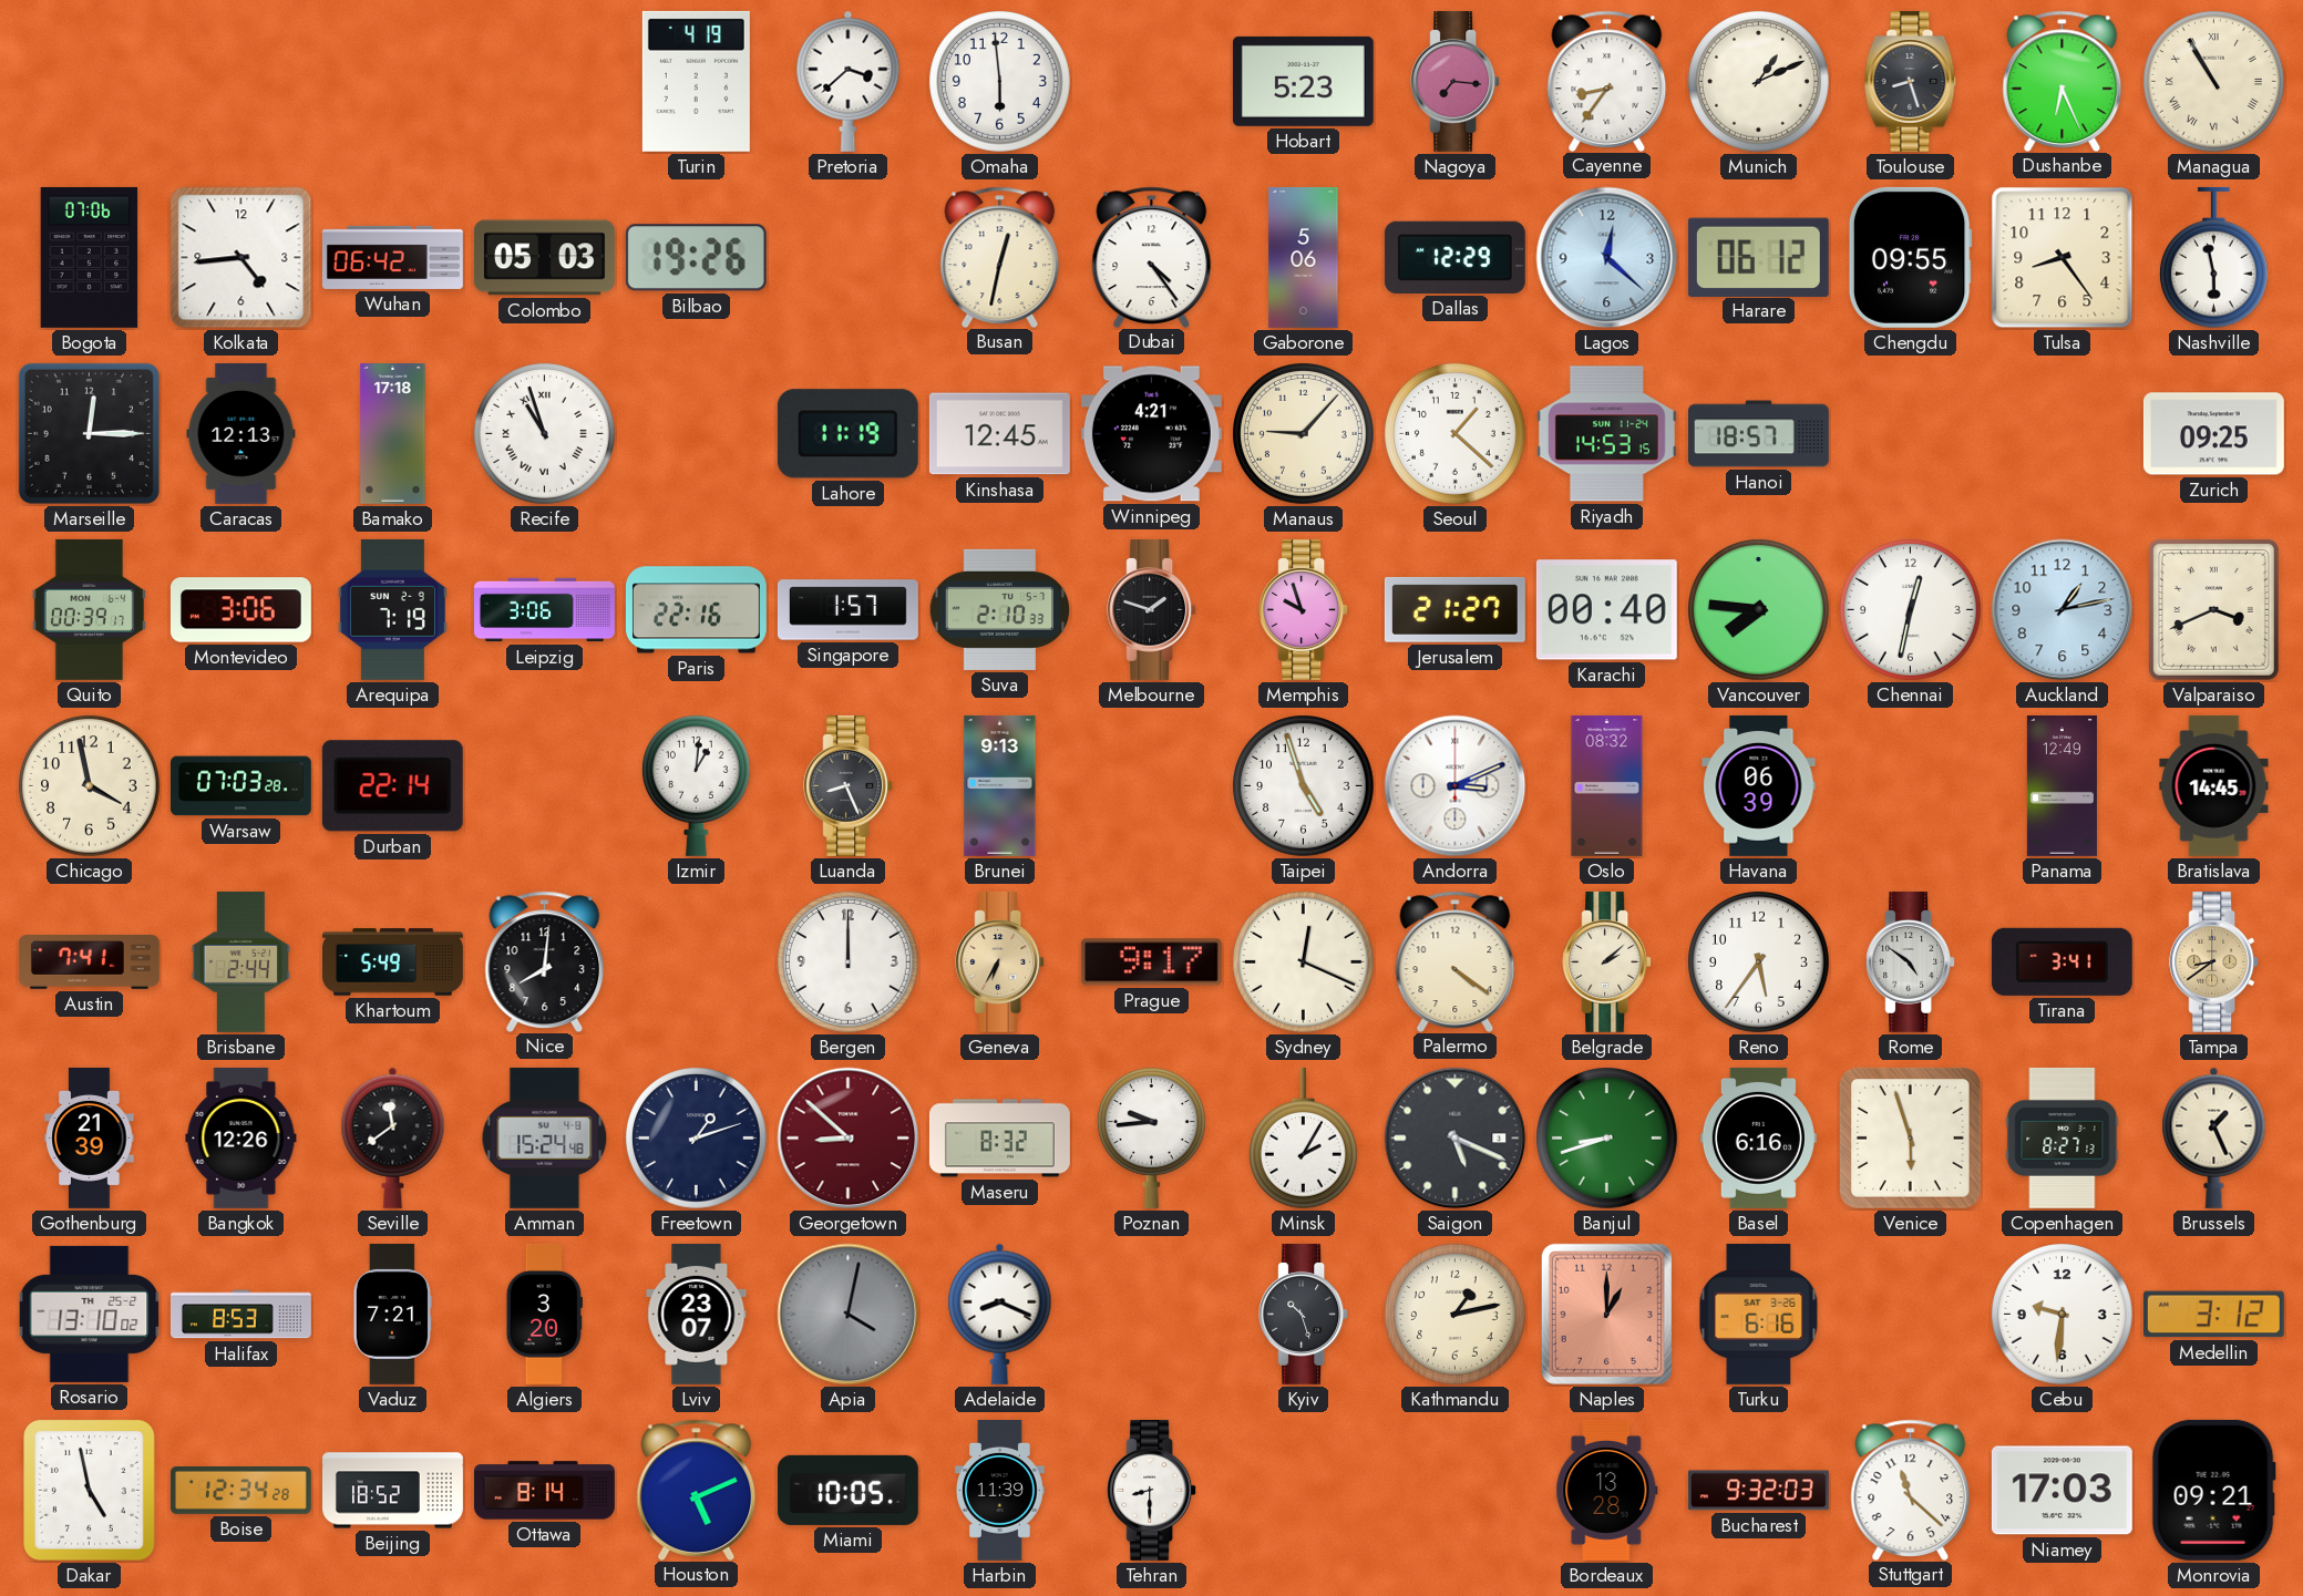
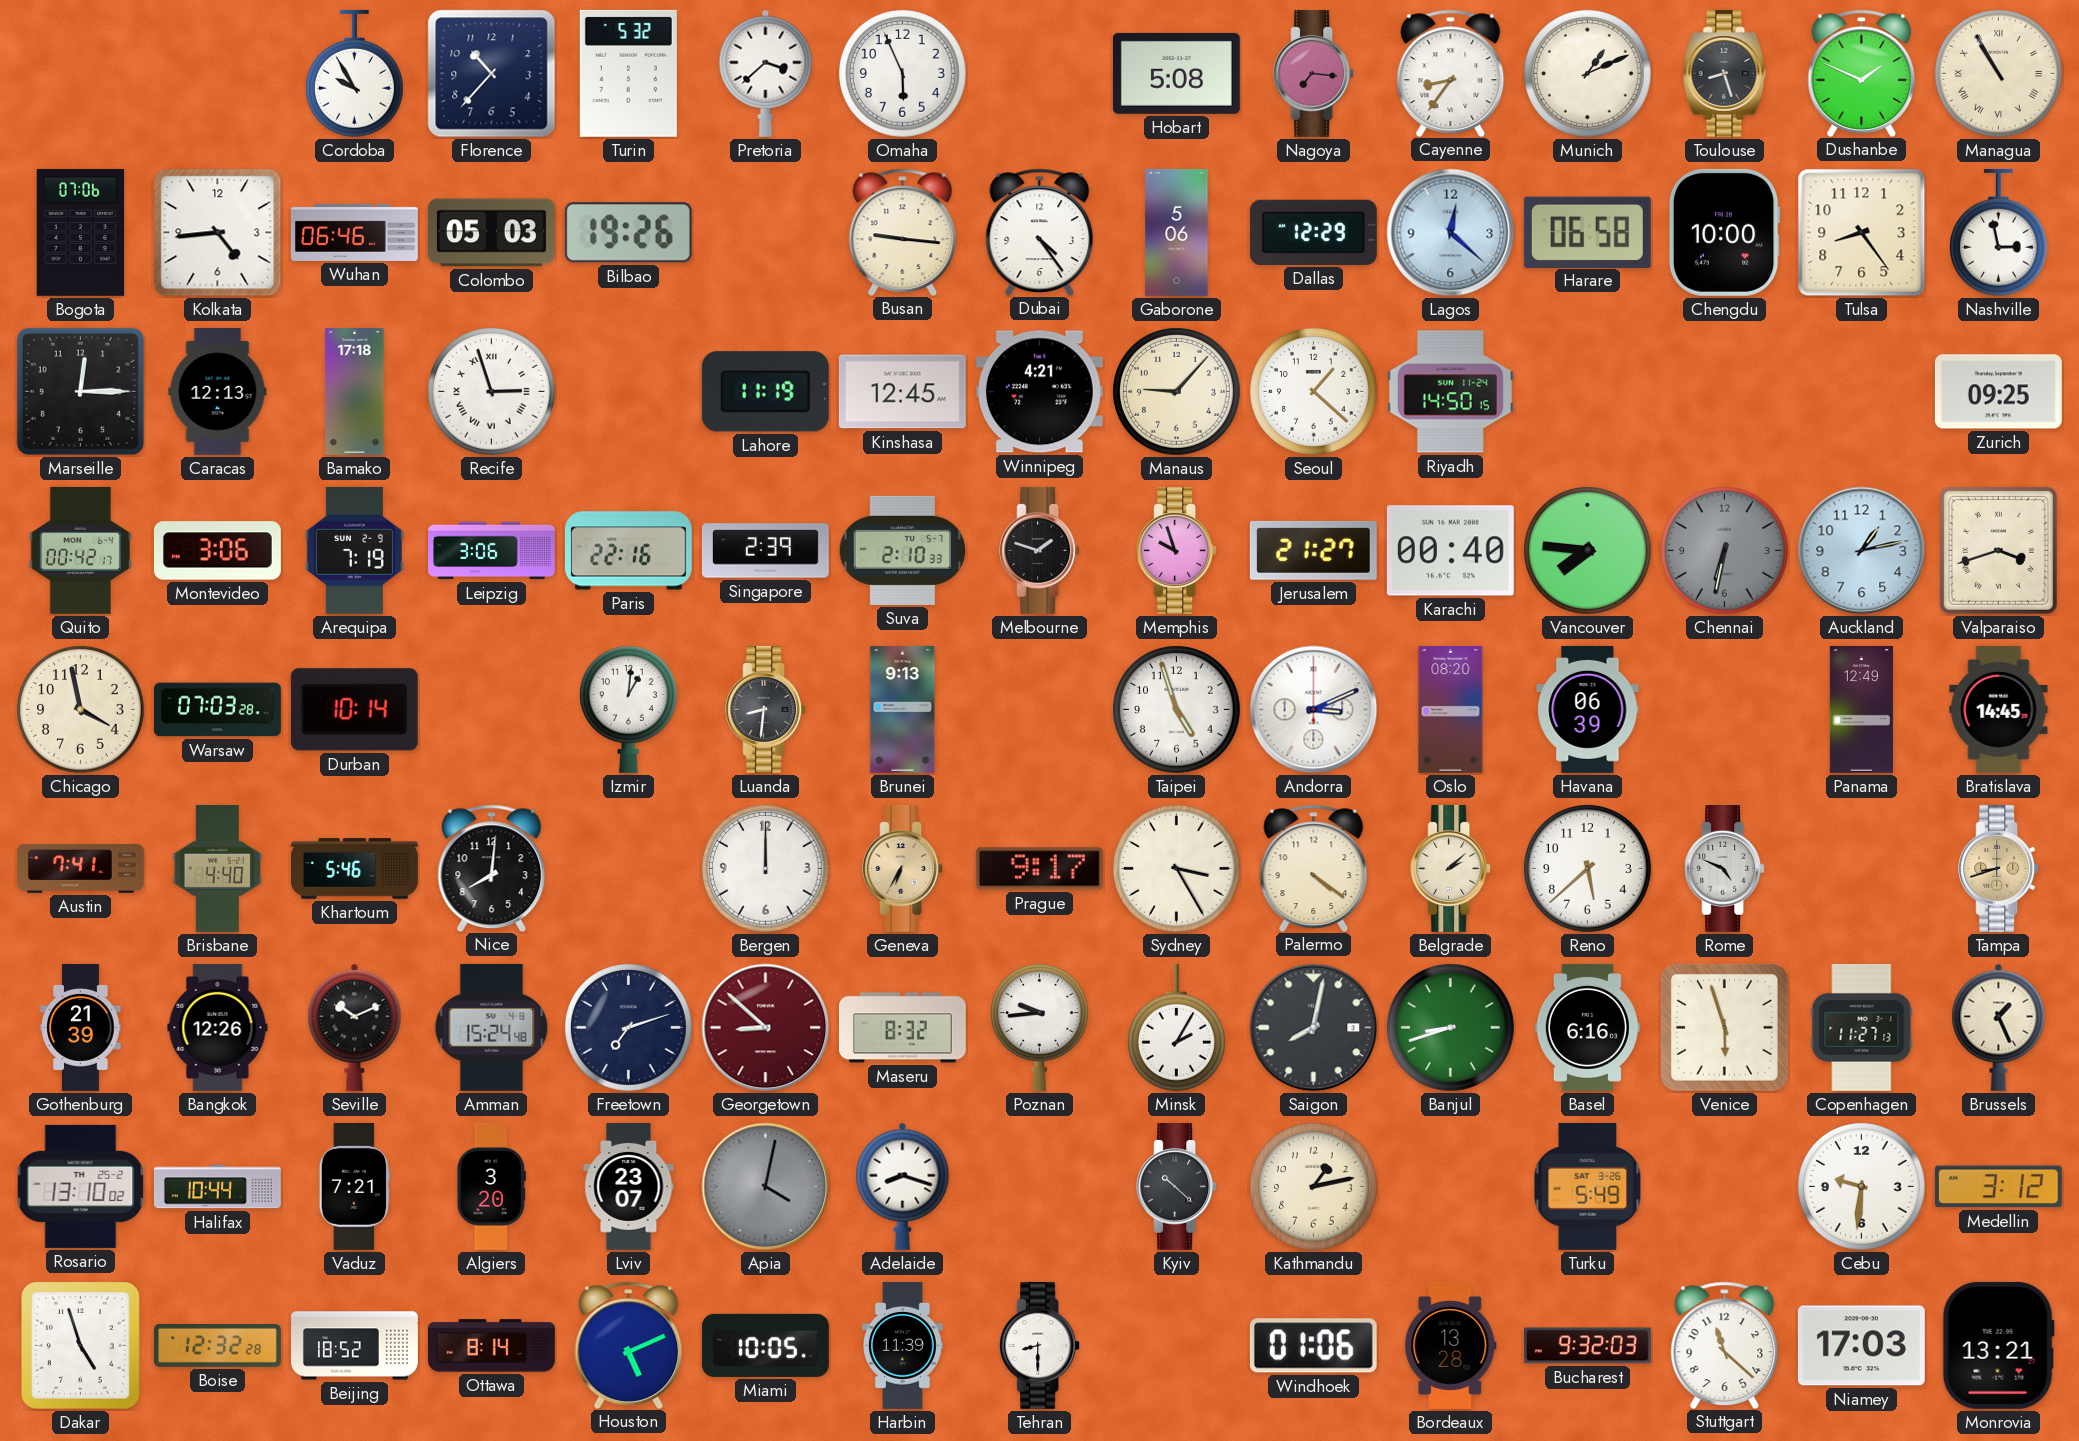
Cordoba: none -> 9:55 (354, 74)
Florence: none -> 10:37 (492, 74)
Turin: 4:19 -> 5:32 (628, 73)
Omaha: 5:59 -> 5:56 (903, 74)
Hobart: 5:23 -> 5:08 (1176, 73)
Dushanbe: 6:26 -> 1:49 (1862, 73)
Wuhan: 06:42 -> 06:46 (354, 232)
Busan: 12:32 -> 9:16 (903, 232)
Harare: 06:12 -> 06:58 (1587, 232)
Chengdu: 09:55 -> 10:00 (1724, 232)
Nashville: 5:58 -> 2:58 (1998, 233)
Recife: 10:57 -> 2:57 (492, 392)
Riyadh: 14:53 -> 14:50 (1450, 392)
Hanoi: 18:57 -> none (1759, 434)
Quito: 00:39 -> 00:42 (80, 550)
Singapore: 1:57 -> 2:39 (765, 551)
Chennai: 12:32 -> 6:32 (1725, 551)
Chennai dial: white -> grey (1725, 551)
Valparaiso: 3:41 -> 3:42 (1998, 550)
Durban: 22:14 -> 10:14 (354, 710)
Luanda: 8:26 -> 8:31 (766, 709)
Oslo: 08:32 -> 08:20 (1451, 709)
Brisbane: 2:44 -> 4:40 (218, 868)
Khartoum: 5:49 -> 5:46 (355, 869)
Sydney: 12:19 -> 3:25 (1177, 869)
Reno: 5:36 -> 5:38 (1588, 869)
Rome: 4:51 -> 4:49 (1725, 868)
Tirana: 3:41 -> none (2062, 961)
Tampa: 8:39 -> 8:42 (1999, 868)
Seville: 11:39 -> 10:11 (355, 1027)
Freetown: 1:12 -> 7:12 (629, 1028)
Saigon: 5:19 -> 8:02 (1314, 1028)
Copenhagen: 8:27 -> 11:27 (1862, 1027)
Halifax: 8:53 -> 10:44 (218, 1187)
Adelaide: 8:19 -> 8:18 (903, 1186)
Kyiv: 10:27 -> 10:22 (1177, 1186)
Naples: 1:00 -> none (1606, 1314)
Turku: 6:16 -> 5:49 (1588, 1186)
Dakar: 4:58 -> 4:57 (81, 1346)
Boise: 12:34 -> 12:32 (218, 1346)
Windhoek: none -> 01:06 (1313, 1346)
Monrovia: 09:21 -> 13:21 (1998, 1345)
